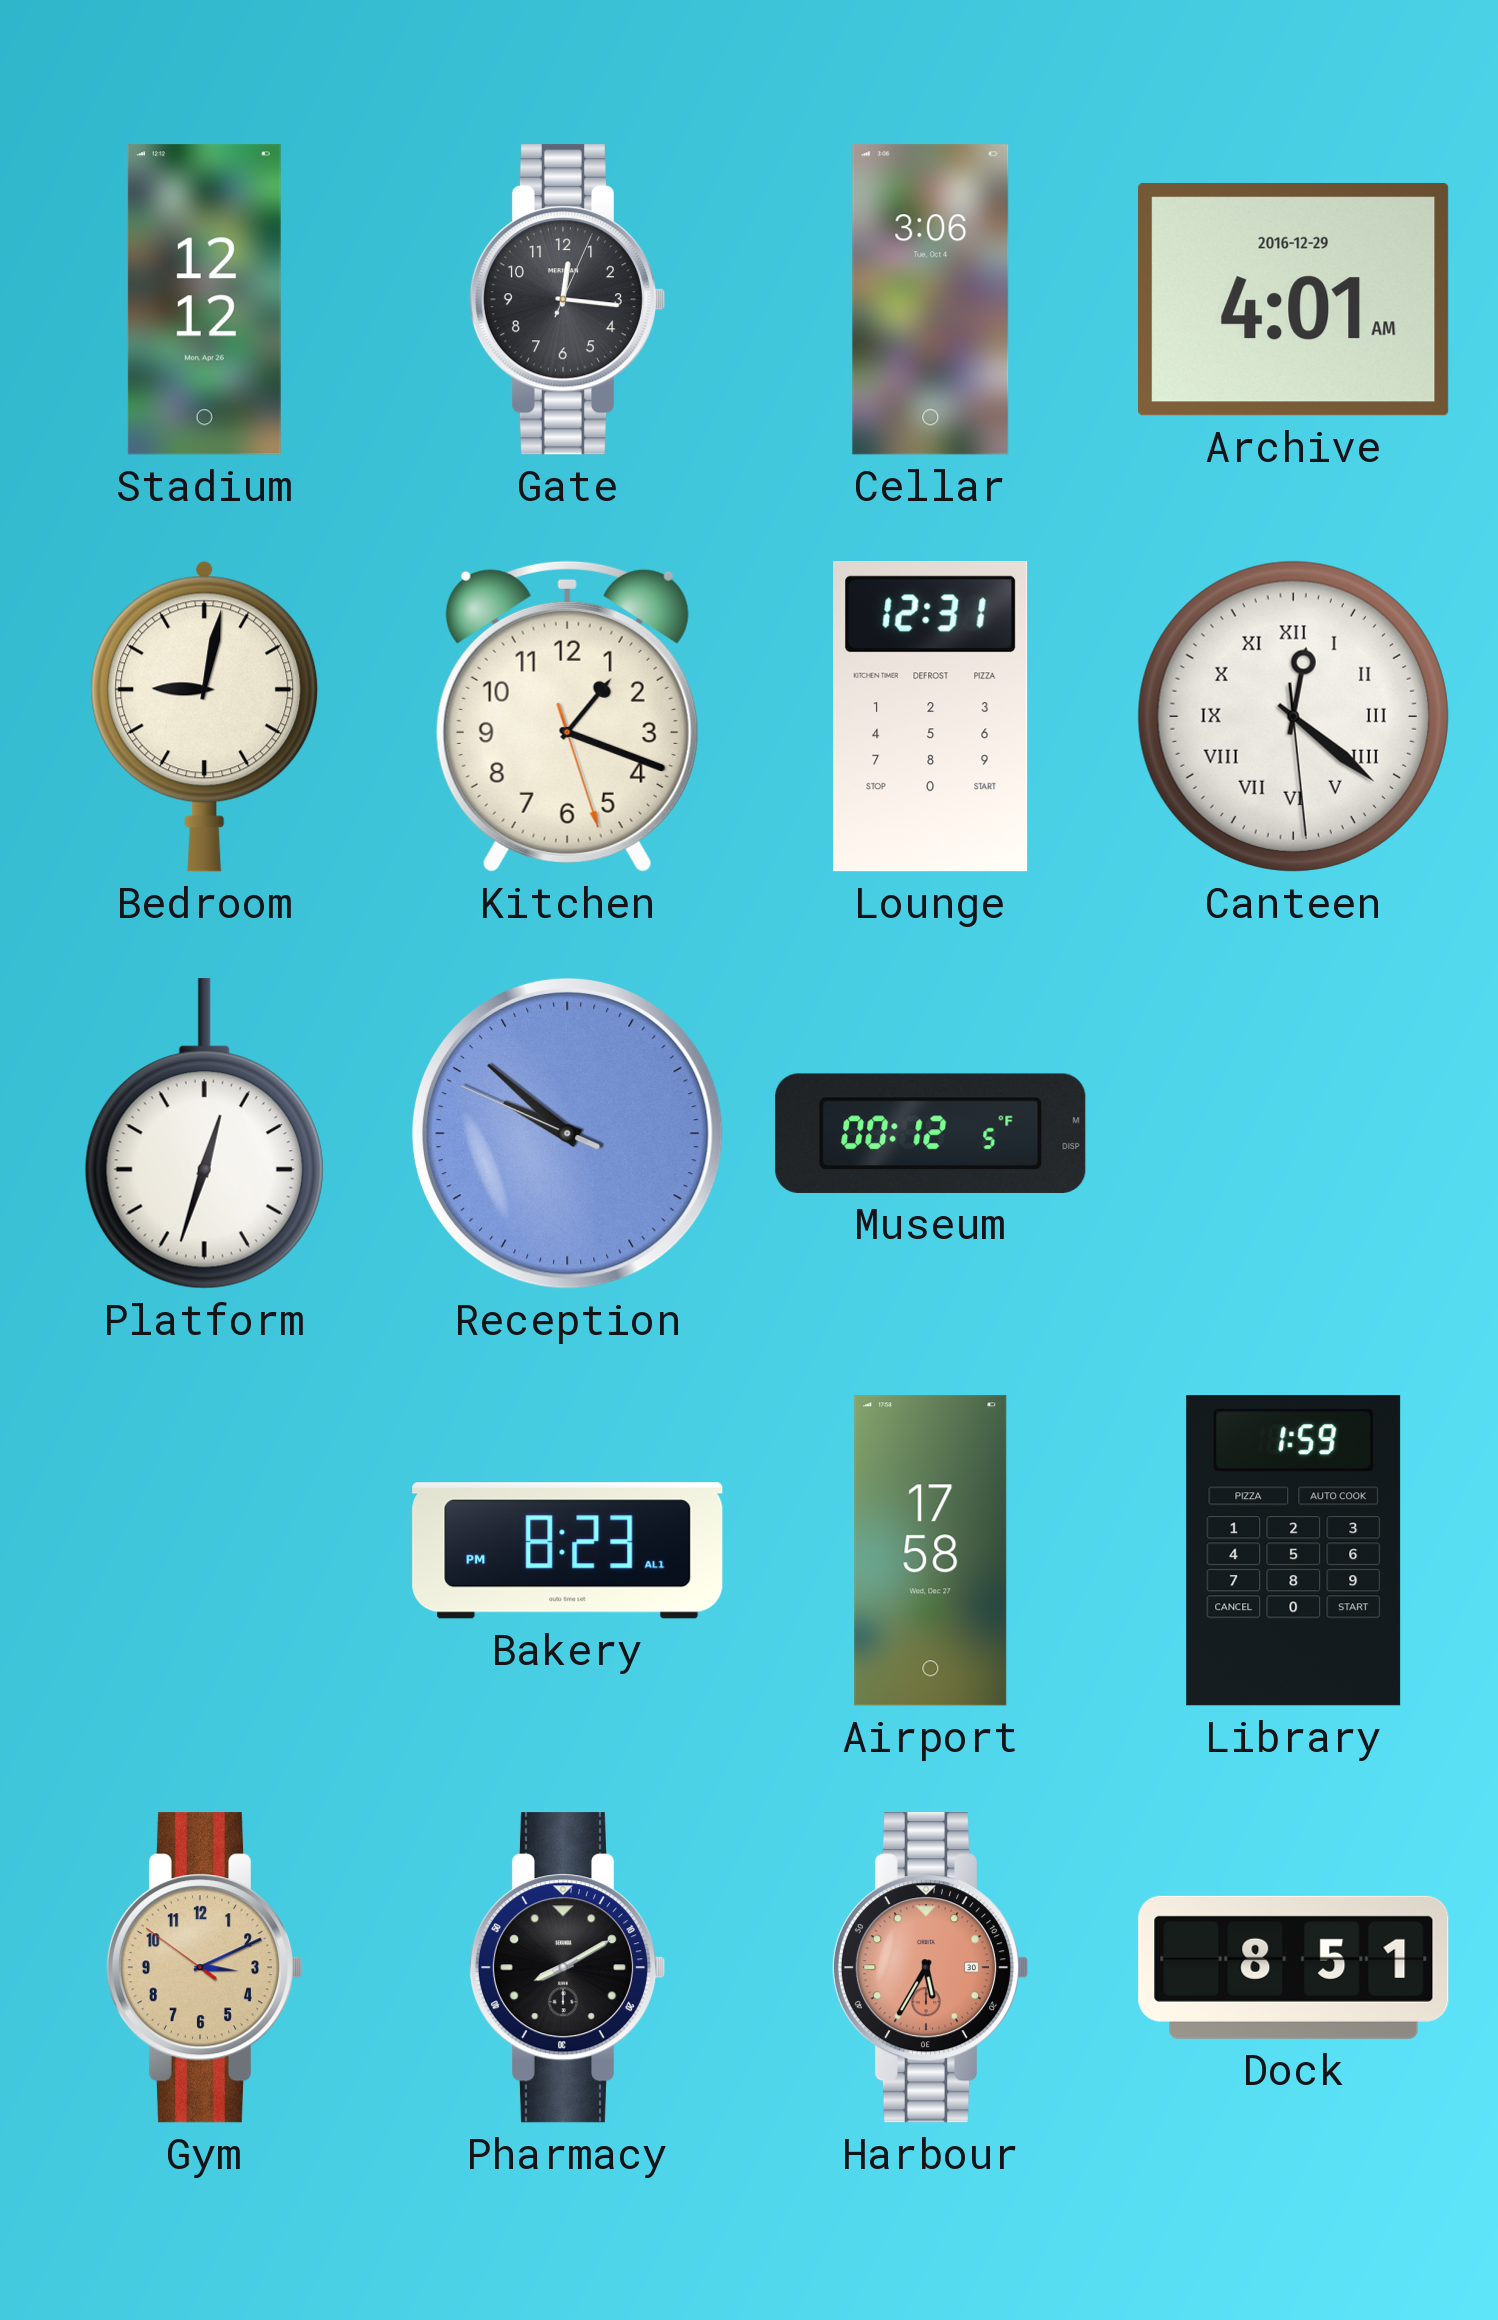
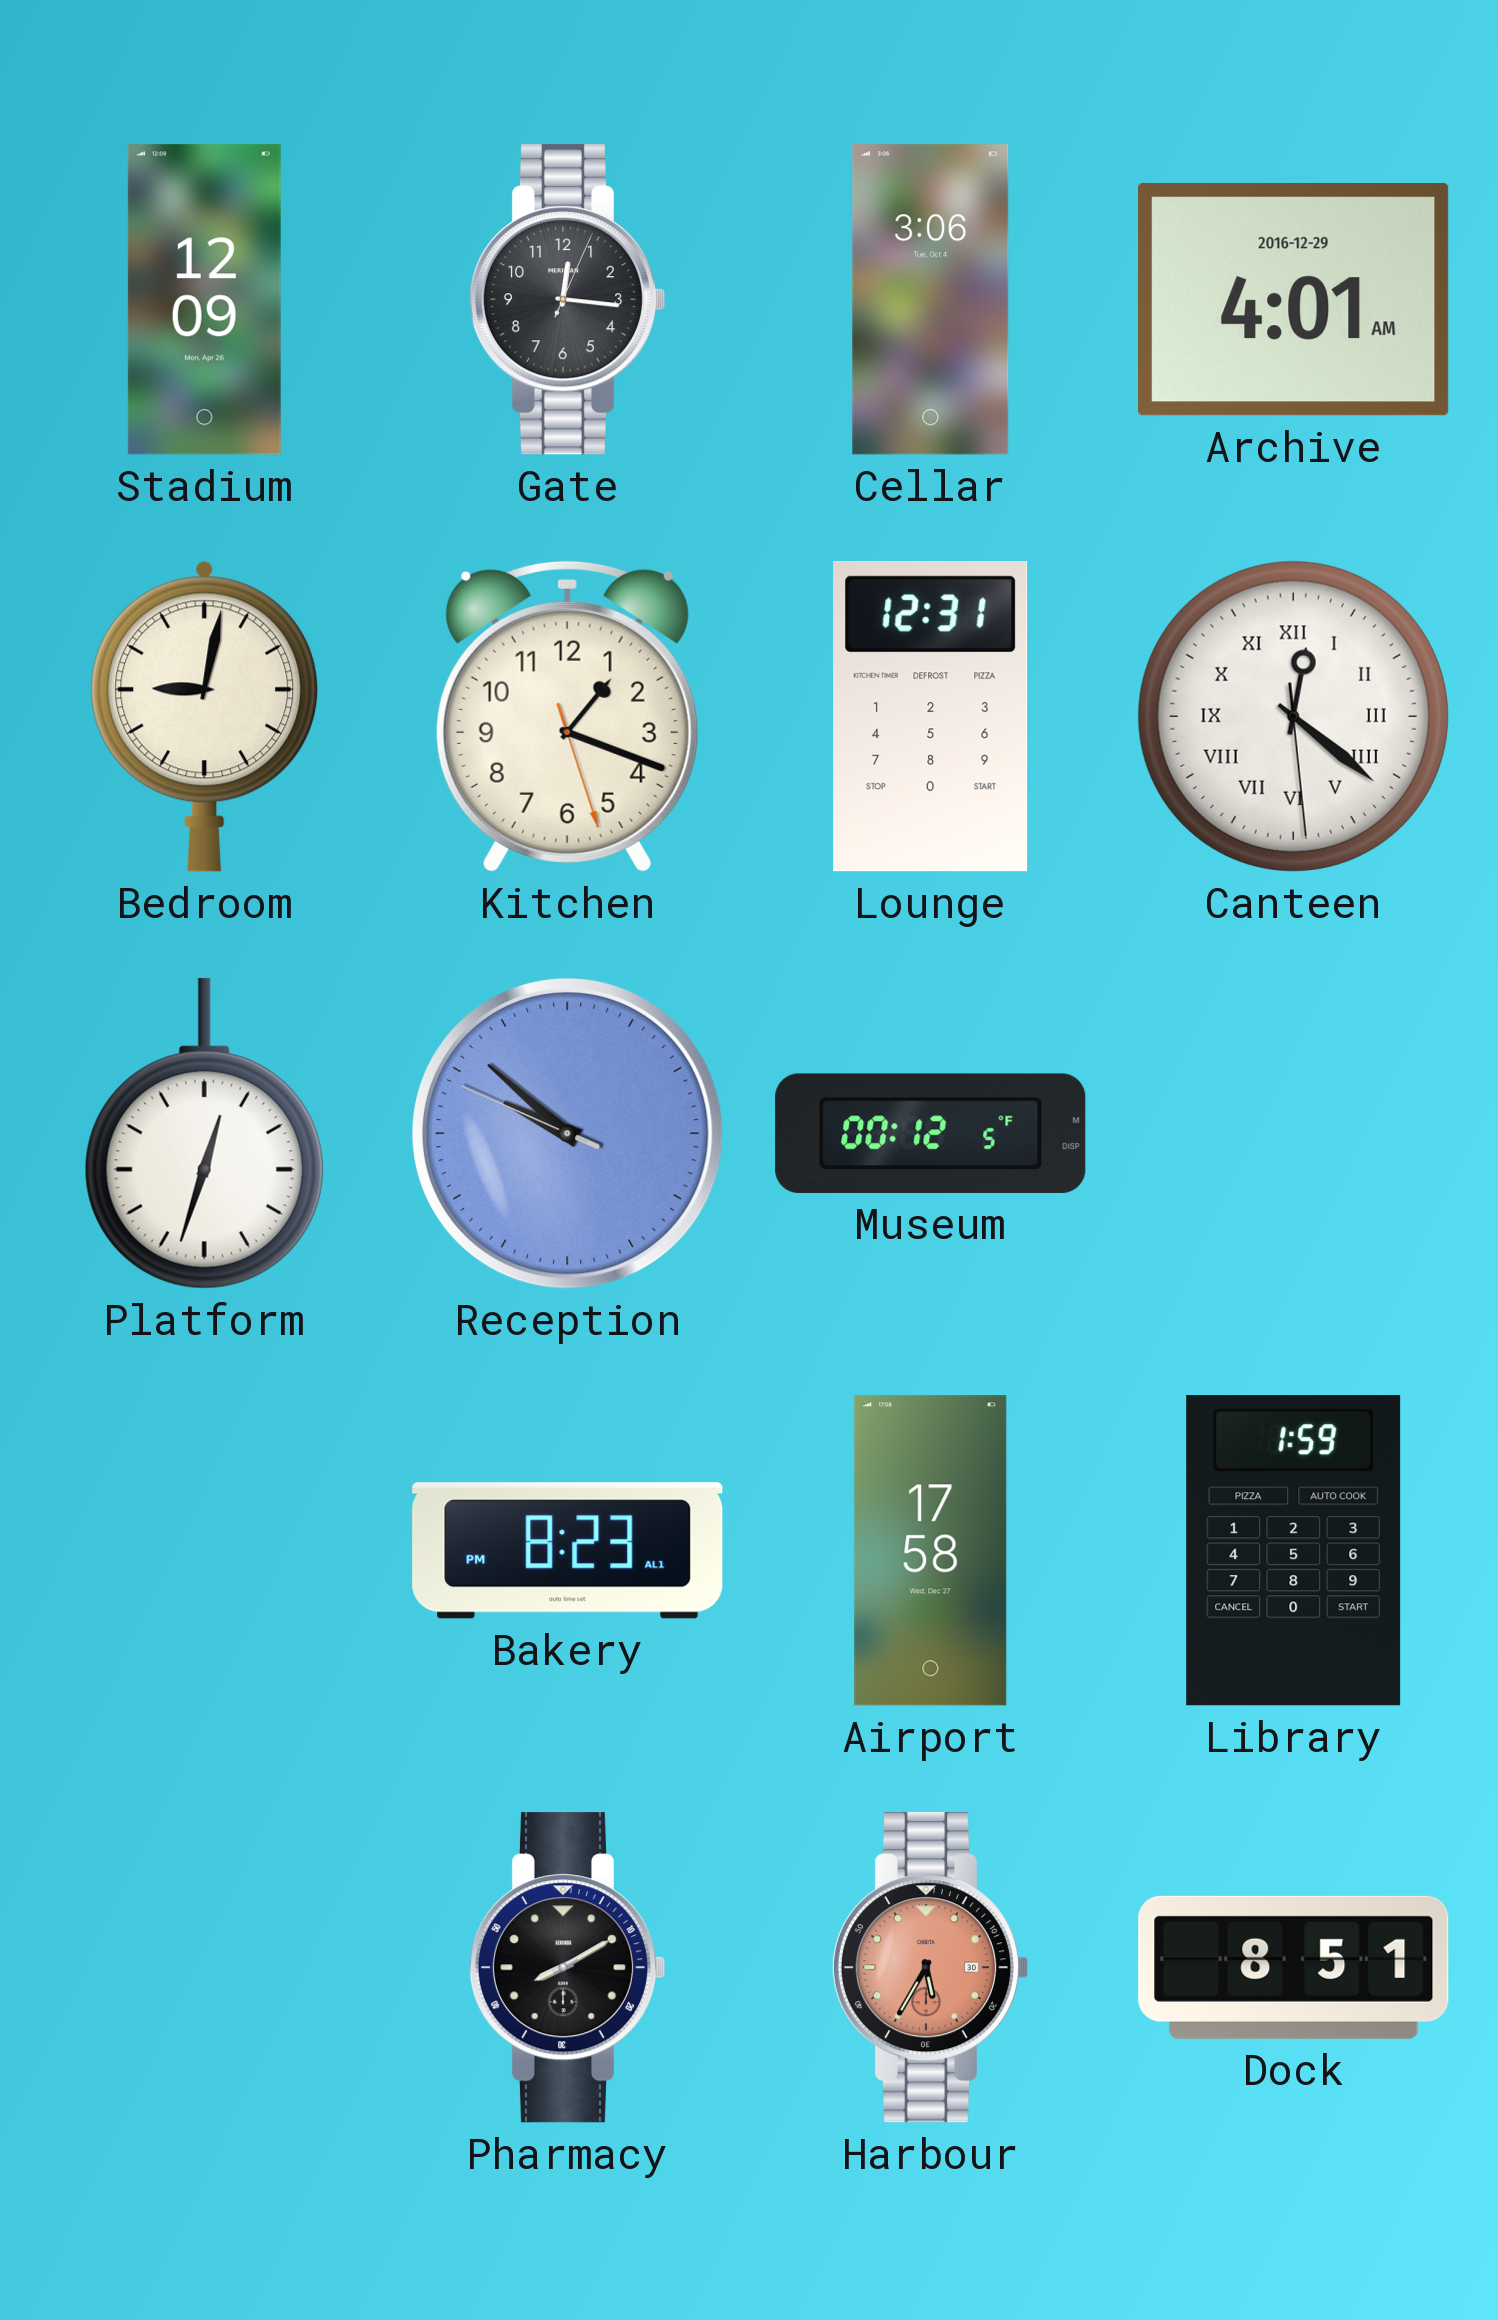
Stadium: 12:12 -> 12:09 (204, 300)
Gym: 3:10 -> none (204, 1968)
